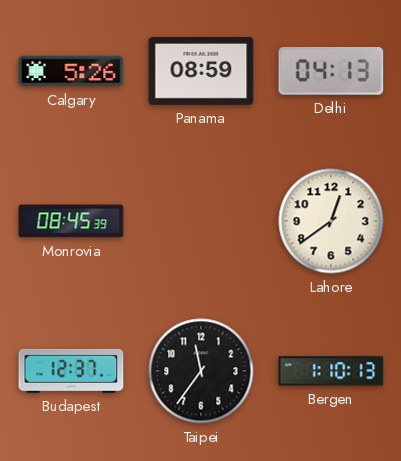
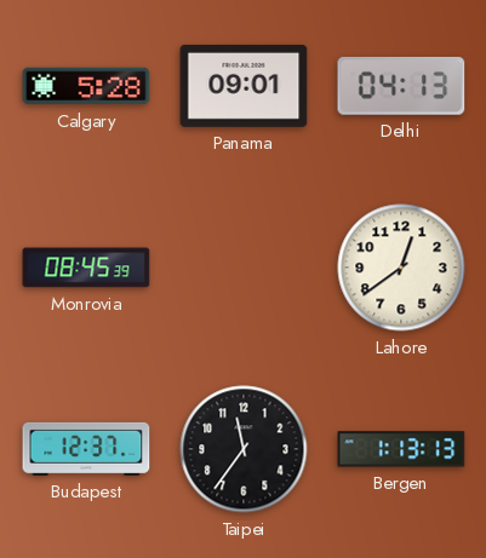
Calgary: 5:26 -> 5:28 (86, 86)
Panama: 08:59 -> 09:01 (244, 86)
Bergen: 1:10 -> 1:13 (401, 449)
